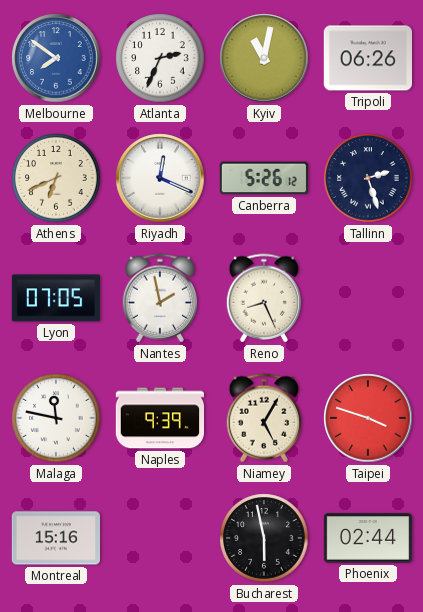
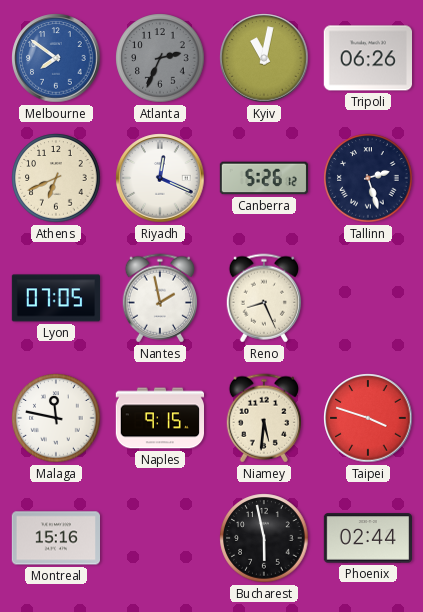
Atlanta dial: white -> grey (160, 58)
Naples: 9:39 -> 9:15 (159, 418)
Niamey: 5:05 -> 5:31 (263, 418)
